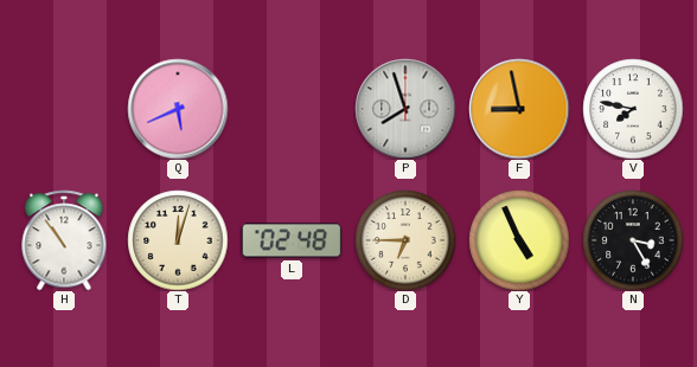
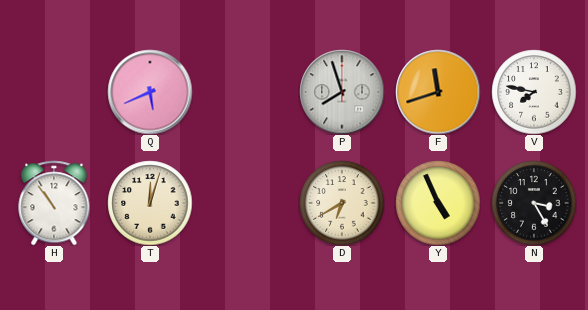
F: 8:58 -> 11:42 (438, 92)
L: 02:48 -> none (292, 240)
D: 6:45 -> 6:40 (342, 203)
